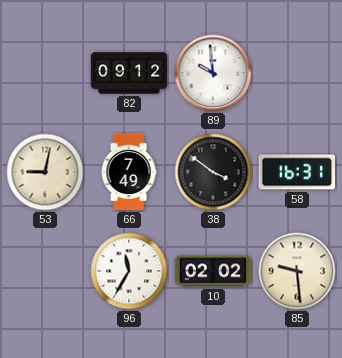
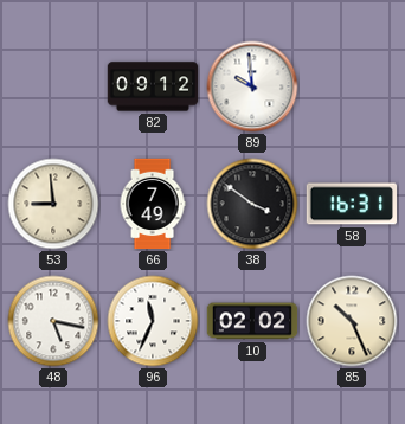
53: 9:02 -> 8:59 (53, 204)
48: none -> 5:17 (53, 321)
96: 11:35 -> 11:34 (153, 321)
85: 9:29 -> 10:26 (352, 321)
